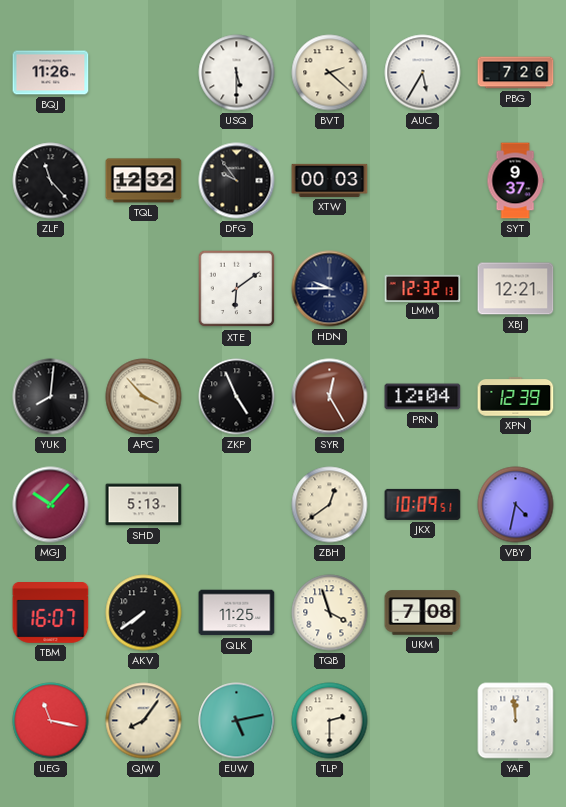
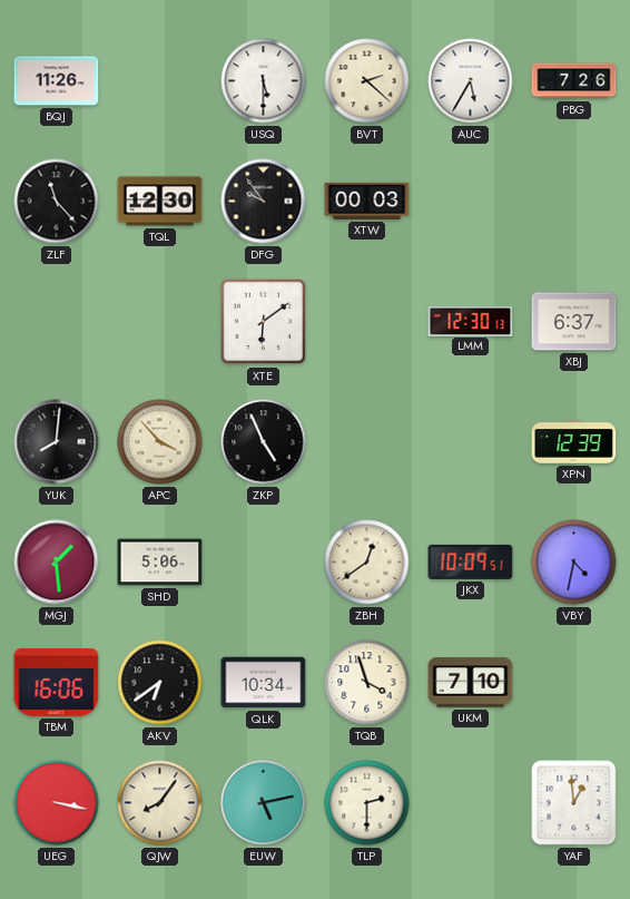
TQL: 12:32 -> 12:30 (160, 202)
SYT: 9:37 -> none (515, 181)
HDN: 9:45 -> none (330, 289)
LMM: 12:32 -> 12:30 (471, 321)
XBJ: 12:21 -> 6:37 (574, 322)
SYR: 12:25 -> none (330, 397)
PRN: 12:04 -> none (423, 397)
MGJ: 10:07 -> 1:29 (57, 563)
SHD: 5:13 -> 5:06 (160, 563)
TBM: 16:07 -> 16:06 (57, 683)
AKV: 7:39 -> 6:39 (160, 683)
QLK: 11:25 -> 10:34 (264, 683)
UKM: 7:08 -> 7:10 (471, 683)
UEG: 11:17 -> 3:17 (57, 803)
YAF: 11:59 -> 12:59 (574, 803)
